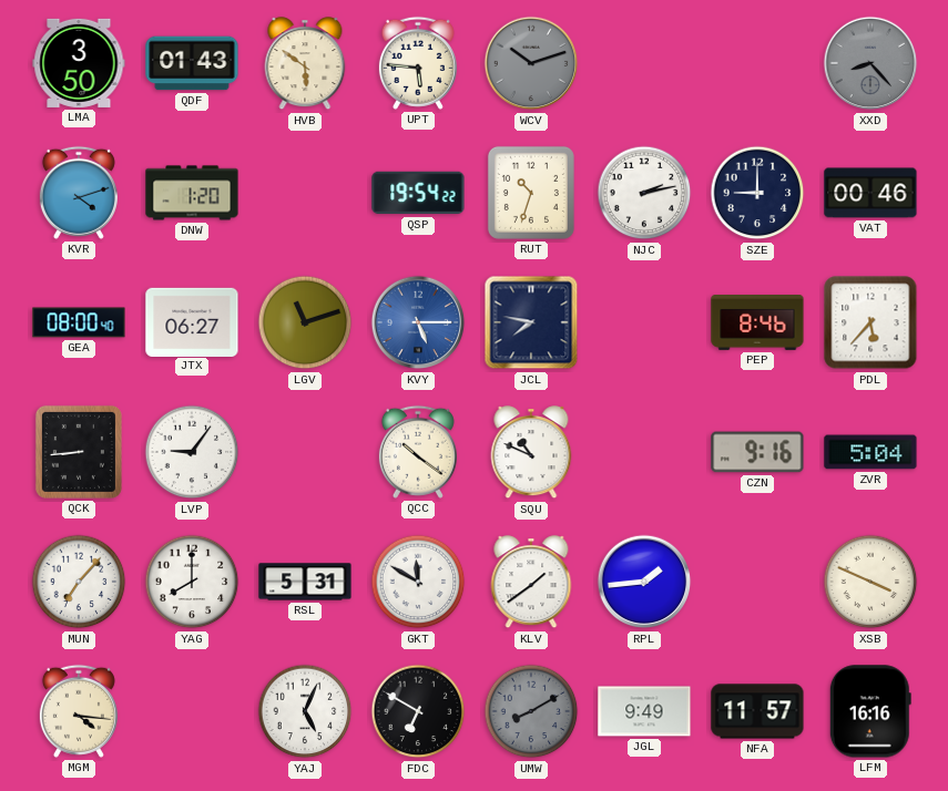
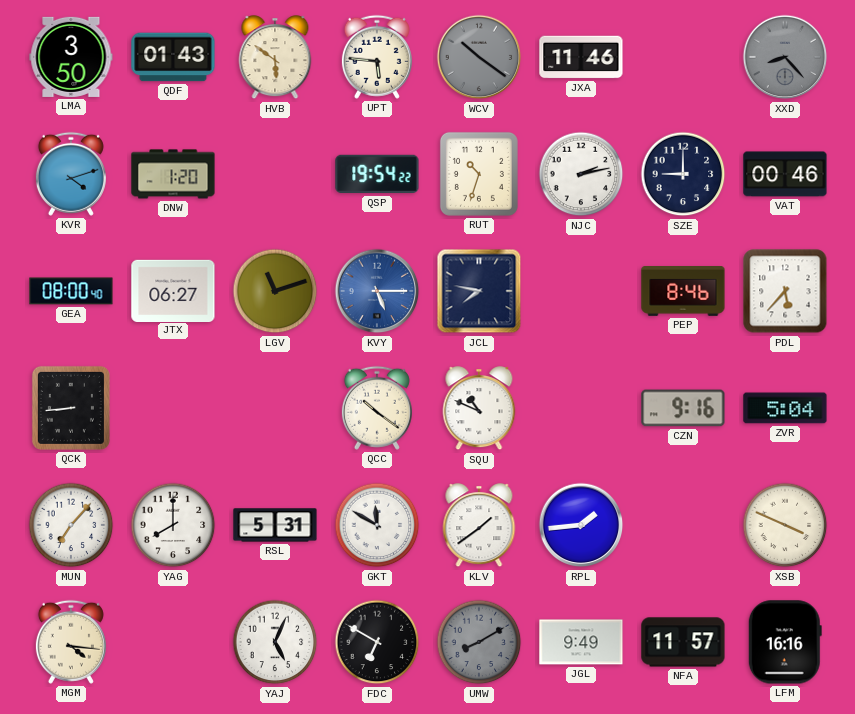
WCV: 10:12 -> 10:21 (479, 57)
JXA: none -> 11:46 (581, 57)
LVP: 9:06 -> none (192, 452)
